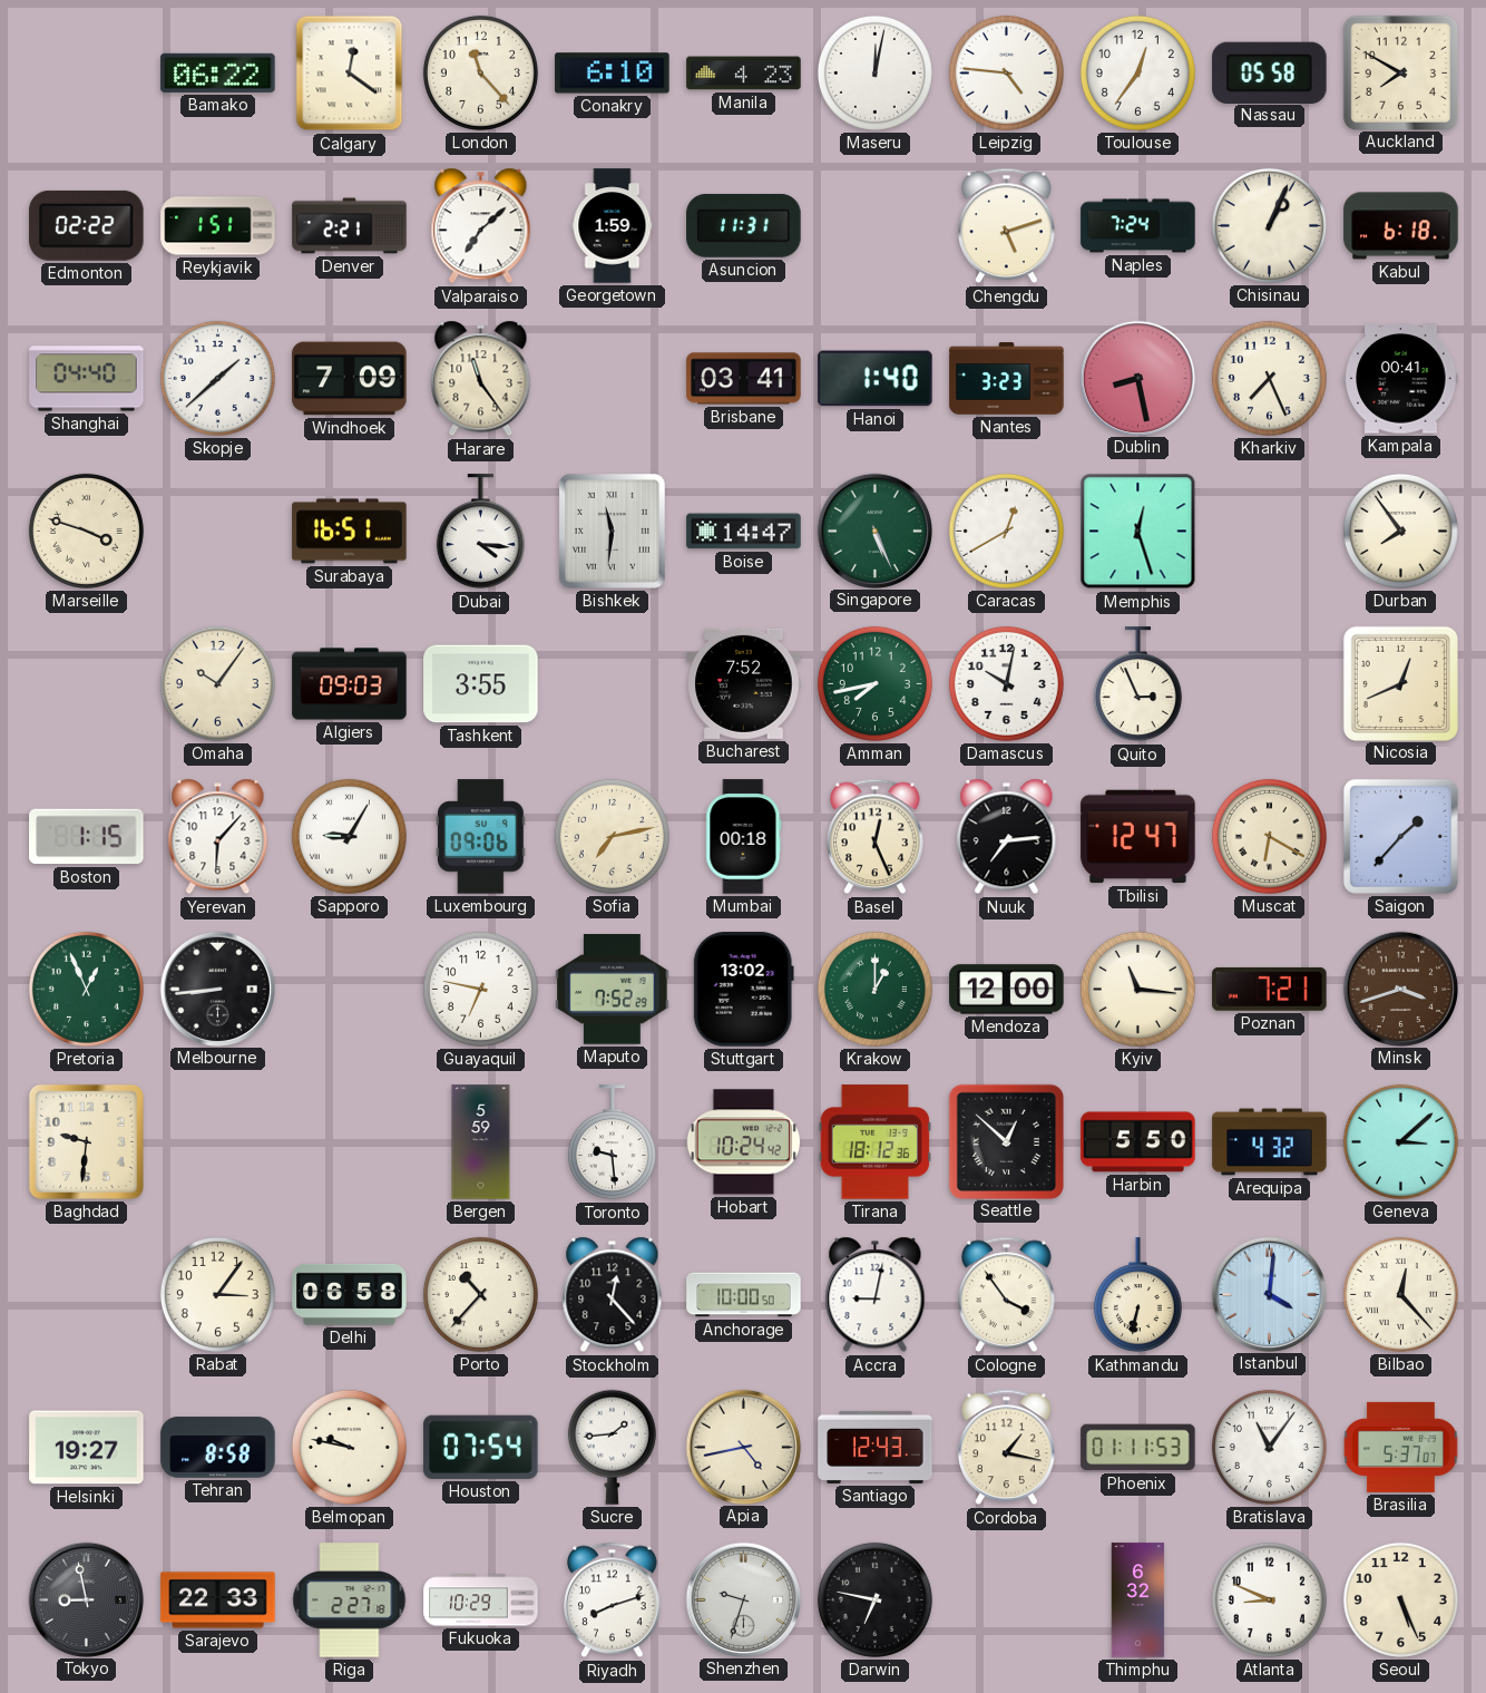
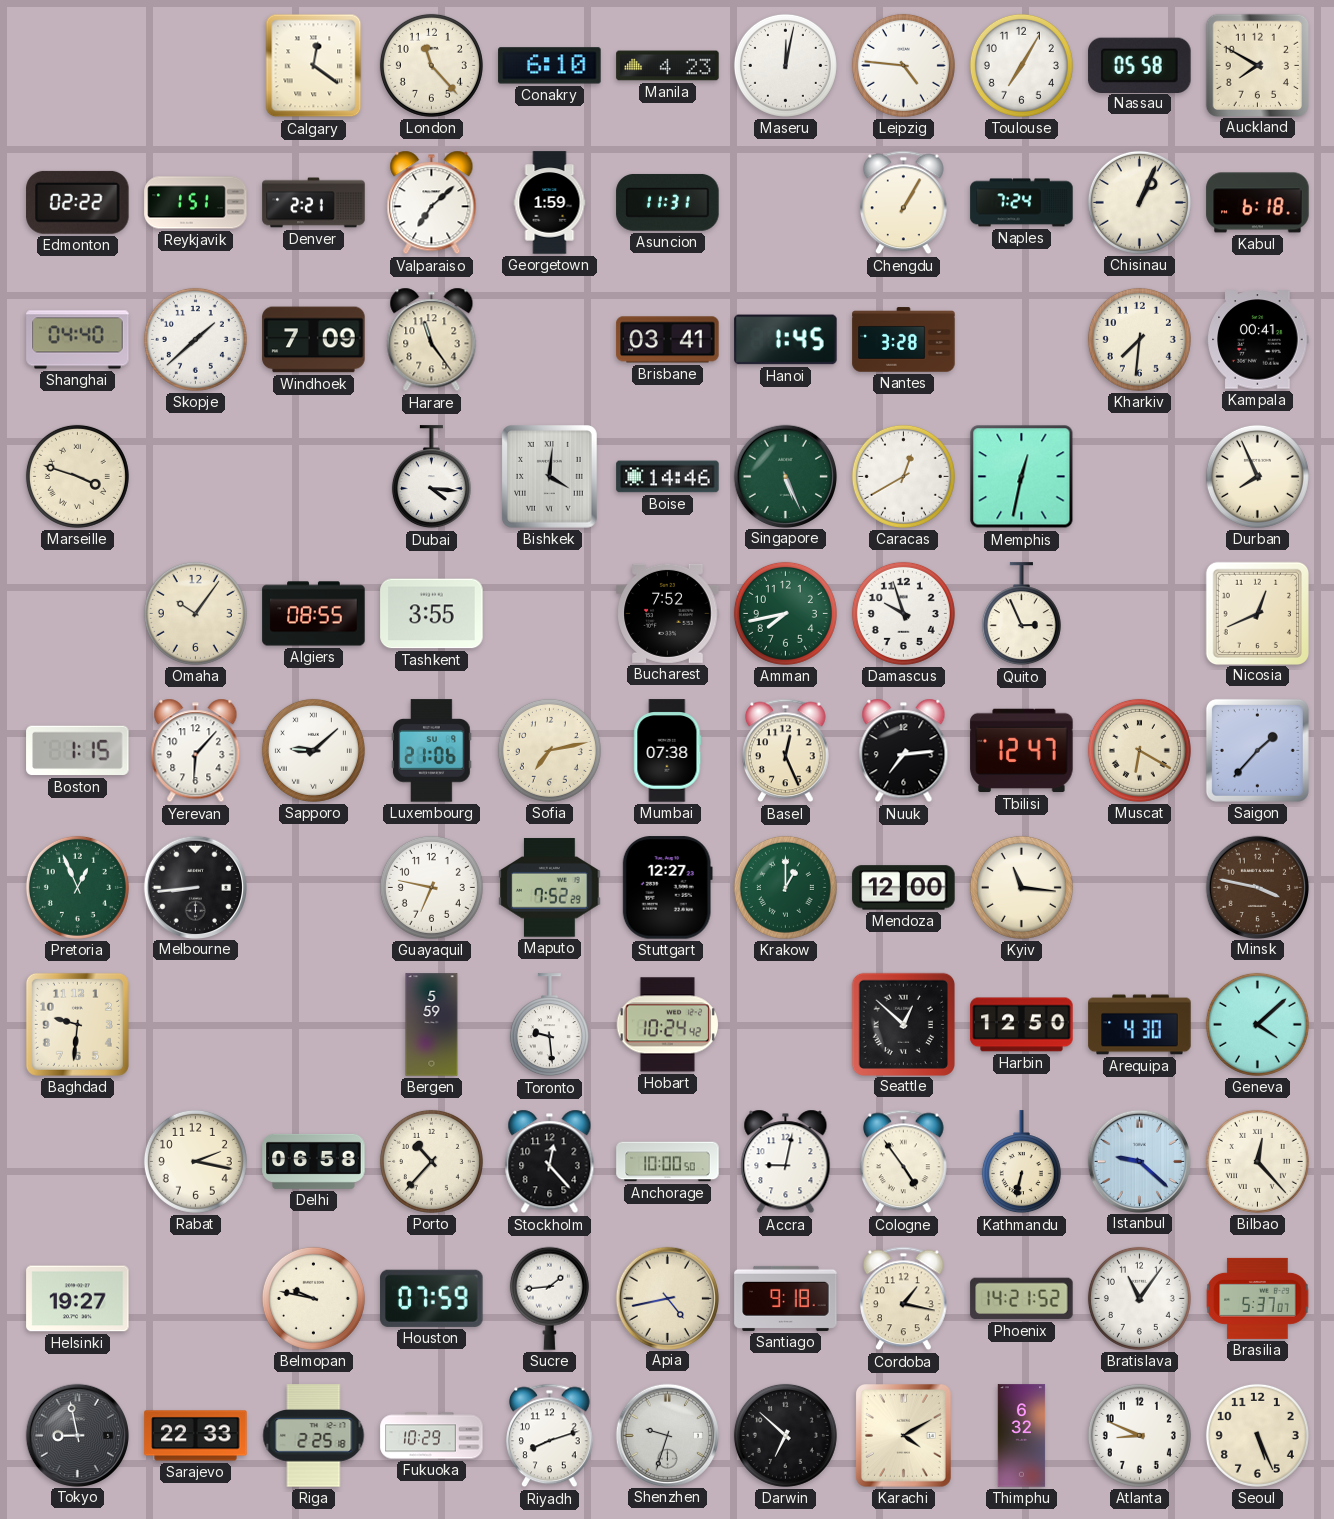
Bamako: 06:22 -> none (218, 72)
Toulouse: 12:36 -> 7:05 (1021, 65)
Chengdu: 5:12 -> 1:05 (904, 203)
Hanoi: 1:40 -> 1:45 (786, 340)
Nantes: 3:23 -> 3:28 (904, 340)
Dublin: 8:28 -> none (1137, 378)
Kharkiv: 7:26 -> 7:31 (1139, 339)
Surabaya: 16:51 -> none (350, 532)
Bishkek: 11:31 -> 4:01 (550, 477)
Boise: 14:47 -> 14:46 (668, 477)
Memphis: 12:27 -> 12:32 (1022, 477)
Durban: 7:54 -> 7:56 (1257, 476)
Algiers: 09:03 -> 08:55 (314, 614)
Damascus: 10:02 -> 9:57 (903, 613)
Sapporo: 9:05 -> 9:08 (313, 750)
Luxembourg: 09:06 -> 21:06 (432, 751)
Mumbai: 00:18 -> 07:38 (668, 751)
Stuttgart: 13:02 -> 12:27 (667, 888)
Poznan: 7:21 -> none (1270, 989)
Minsk: 3:42 -> 3:47 (1257, 887)
Tirana: 18:12 -> none (876, 1142)
Harbin: 5:50 -> 12:50 (1022, 1025)
Arequipa: 4:32 -> 4:30 (1140, 1025)
Geneva: 3:08 -> 4:08 (1257, 1024)
Rabat: 3:06 -> 2:17 (195, 1161)
Cologne: 3:54 -> 4:54 (904, 1162)
Istanbul: 4:01 -> 9:22 (1139, 1161)
Tehran: 8:58 -> none (218, 1448)
Houston: 07:54 -> 07:59 (432, 1298)
Santiago: 12:43 -> 9:18 (786, 1298)
Phoenix: 01:11 -> 14:21 (1022, 1299)
Riga: 2:27 -> 2:25 (314, 1436)
Darwin: 6:47 -> 6:52 (785, 1435)
Karachi: none -> 4:10 (904, 1436)
